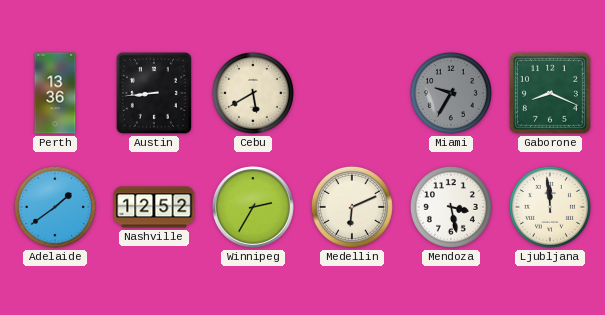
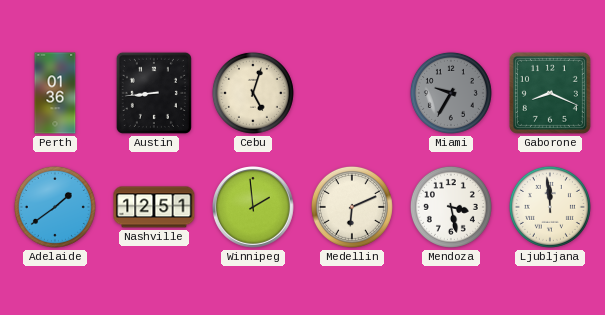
Perth: 13:36 -> 01:36 (55, 93)
Cebu: 5:40 -> 5:03 (253, 93)
Nashville: 12:52 -> 12:51 (154, 207)
Winnipeg: 2:35 -> 1:59 (253, 207)
